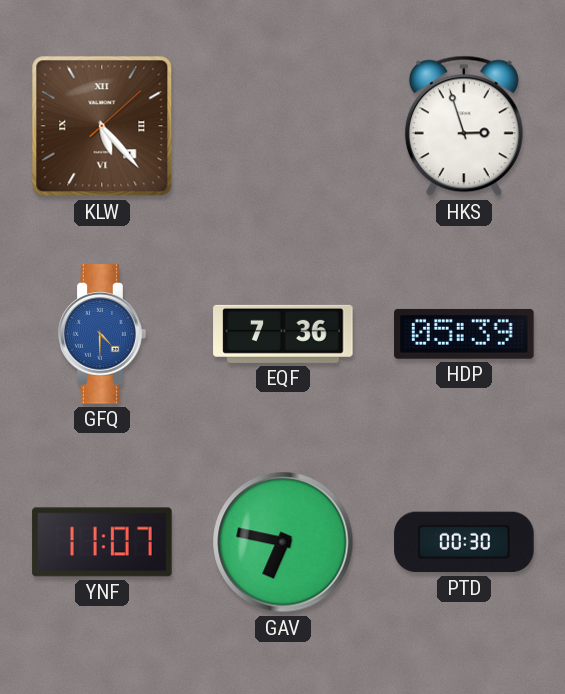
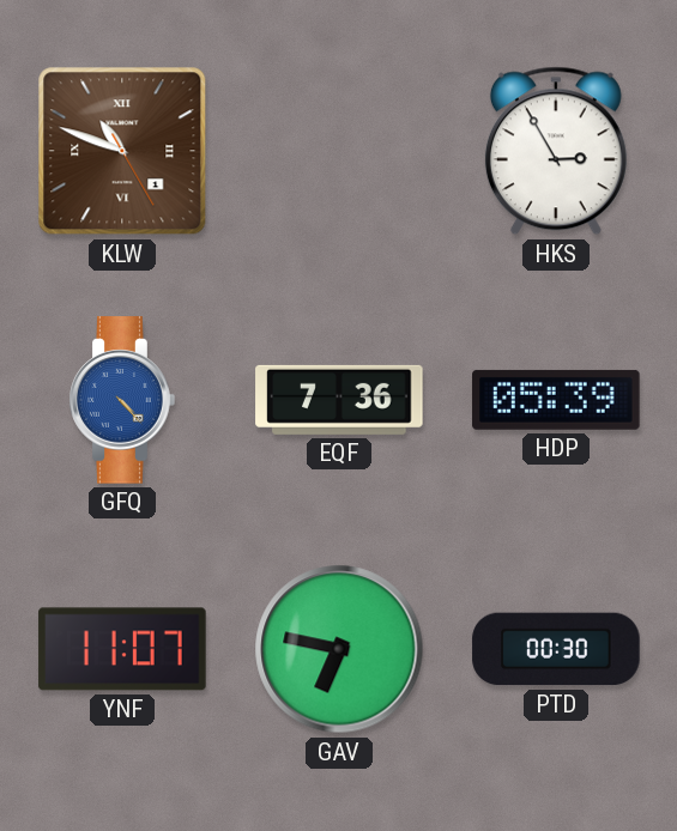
KLW: 5:23 -> 10:48 (122, 151)
HKS: 2:57 -> 2:55 (556, 151)
GFQ: 4:30 -> 4:23 (122, 400)
